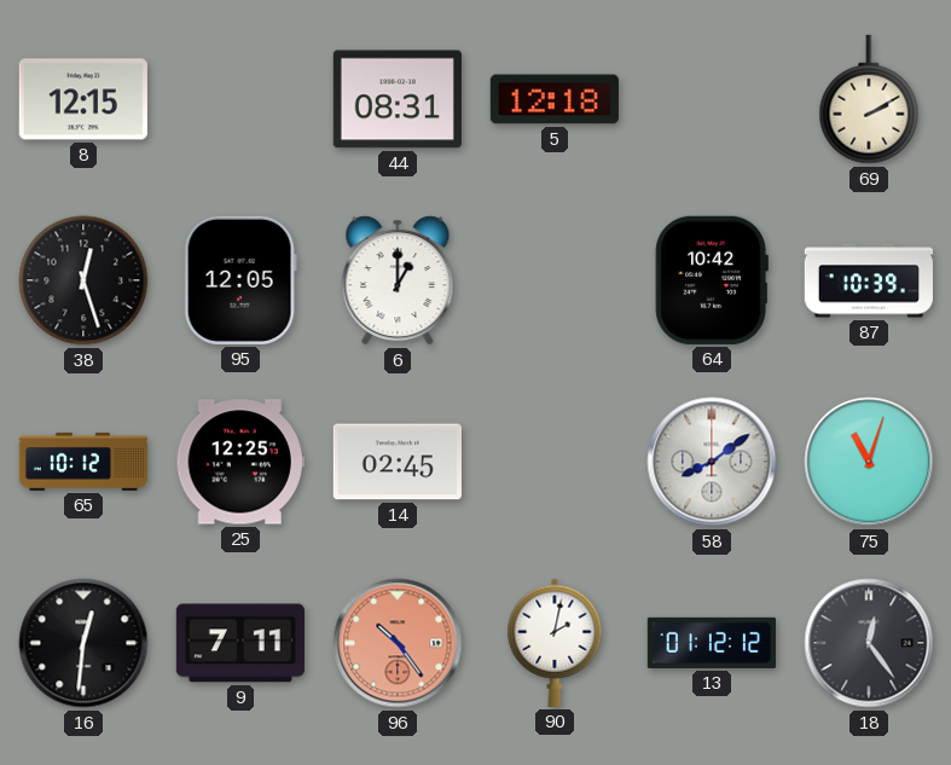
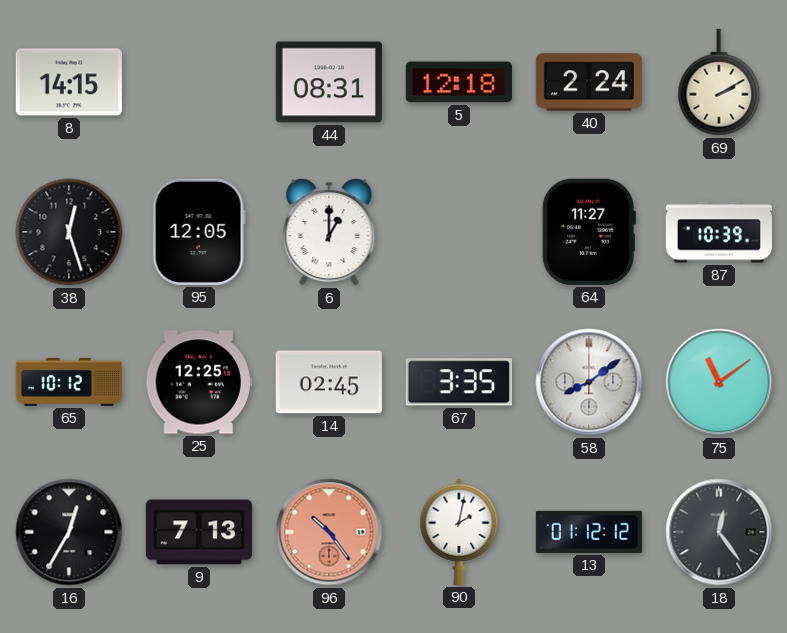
8: 12:15 -> 14:15 (69, 82)
40: none -> 2:24 (589, 82)
64: 10:42 -> 11:27 (589, 232)
67: none -> 3:35 (459, 382)
75: 11:03 -> 11:09 (719, 382)
16: 12:31 -> 12:35 (69, 532)
9: 7:11 -> 7:13 (199, 532)
